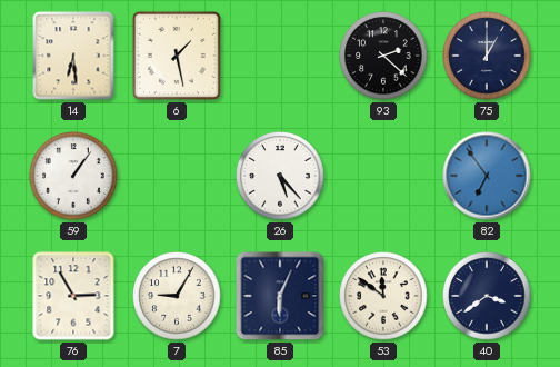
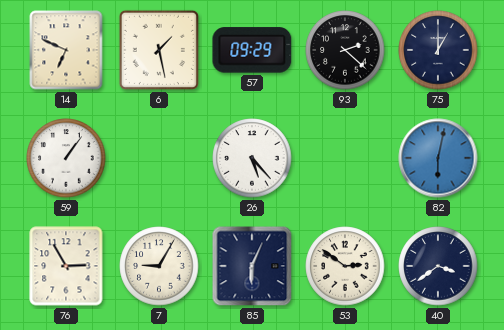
14: 6:29 -> 6:49 (66, 50)
57: none -> 09:29 (252, 50)
82: 6:54 -> 6:02 (438, 158)
53: 11:51 -> 2:51 (345, 266)
